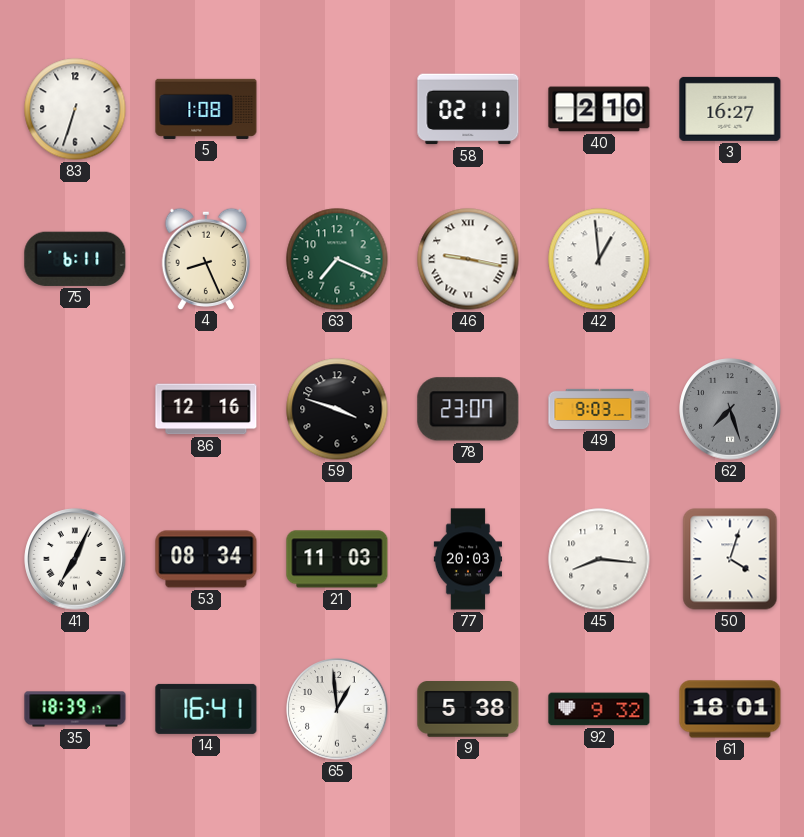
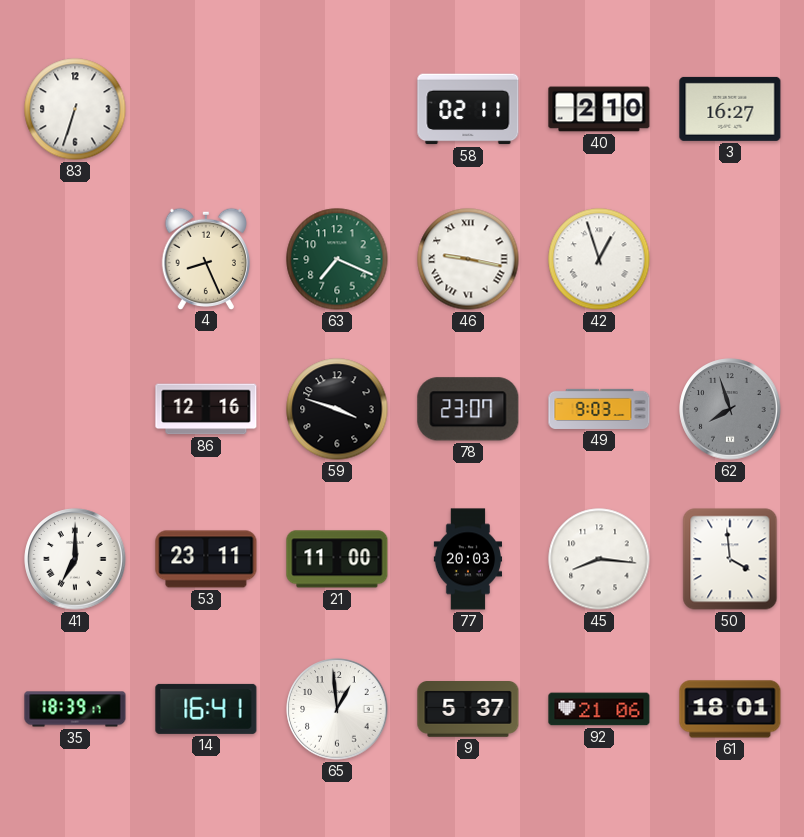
5: 1:08 -> none (206, 109)
75: 6:11 -> none (75, 259)
42: 12:59 -> 12:57 (599, 259)
62: 7:27 -> 7:57 (730, 409)
41: 7:04 -> 7:00 (75, 559)
53: 08:34 -> 23:11 (206, 559)
21: 11:03 -> 11:00 (337, 559)
50: 4:03 -> 3:59 (730, 559)
9: 5:38 -> 5:37 (468, 710)
92: 9:32 -> 21:06 (599, 709)
